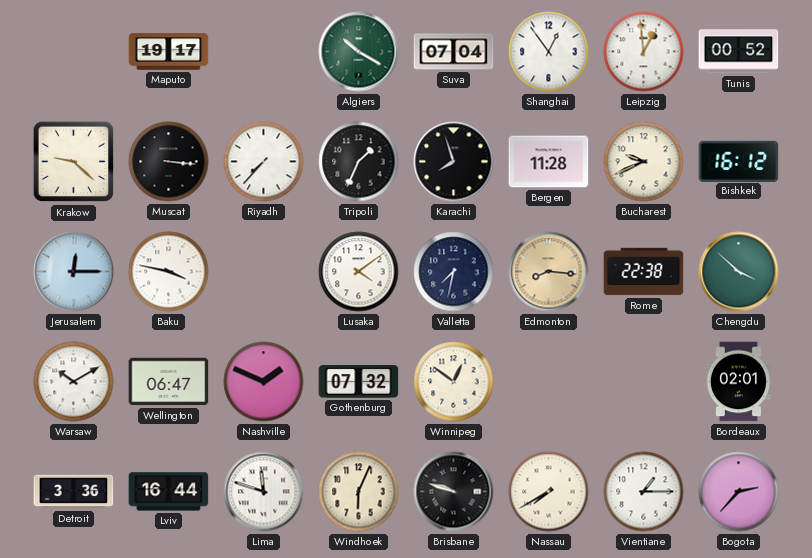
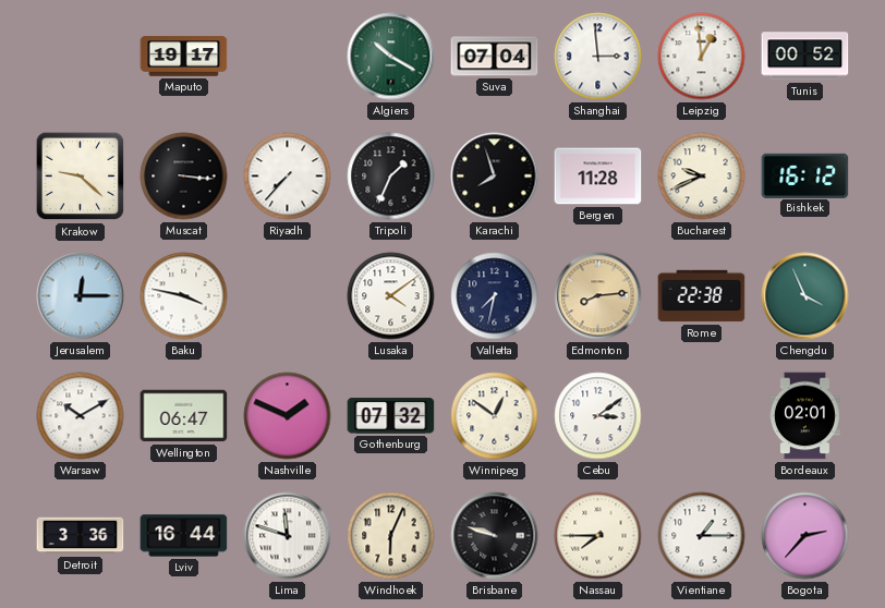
Shanghai: 12:54 -> 2:59 (598, 57)
Edmonton: 8:16 -> 8:14 (598, 296)
Chengdu: 3:52 -> 3:56 (805, 296)
Cebu: none -> 3:09 (598, 416)
Nassau: 7:40 -> 7:45 (598, 536)
